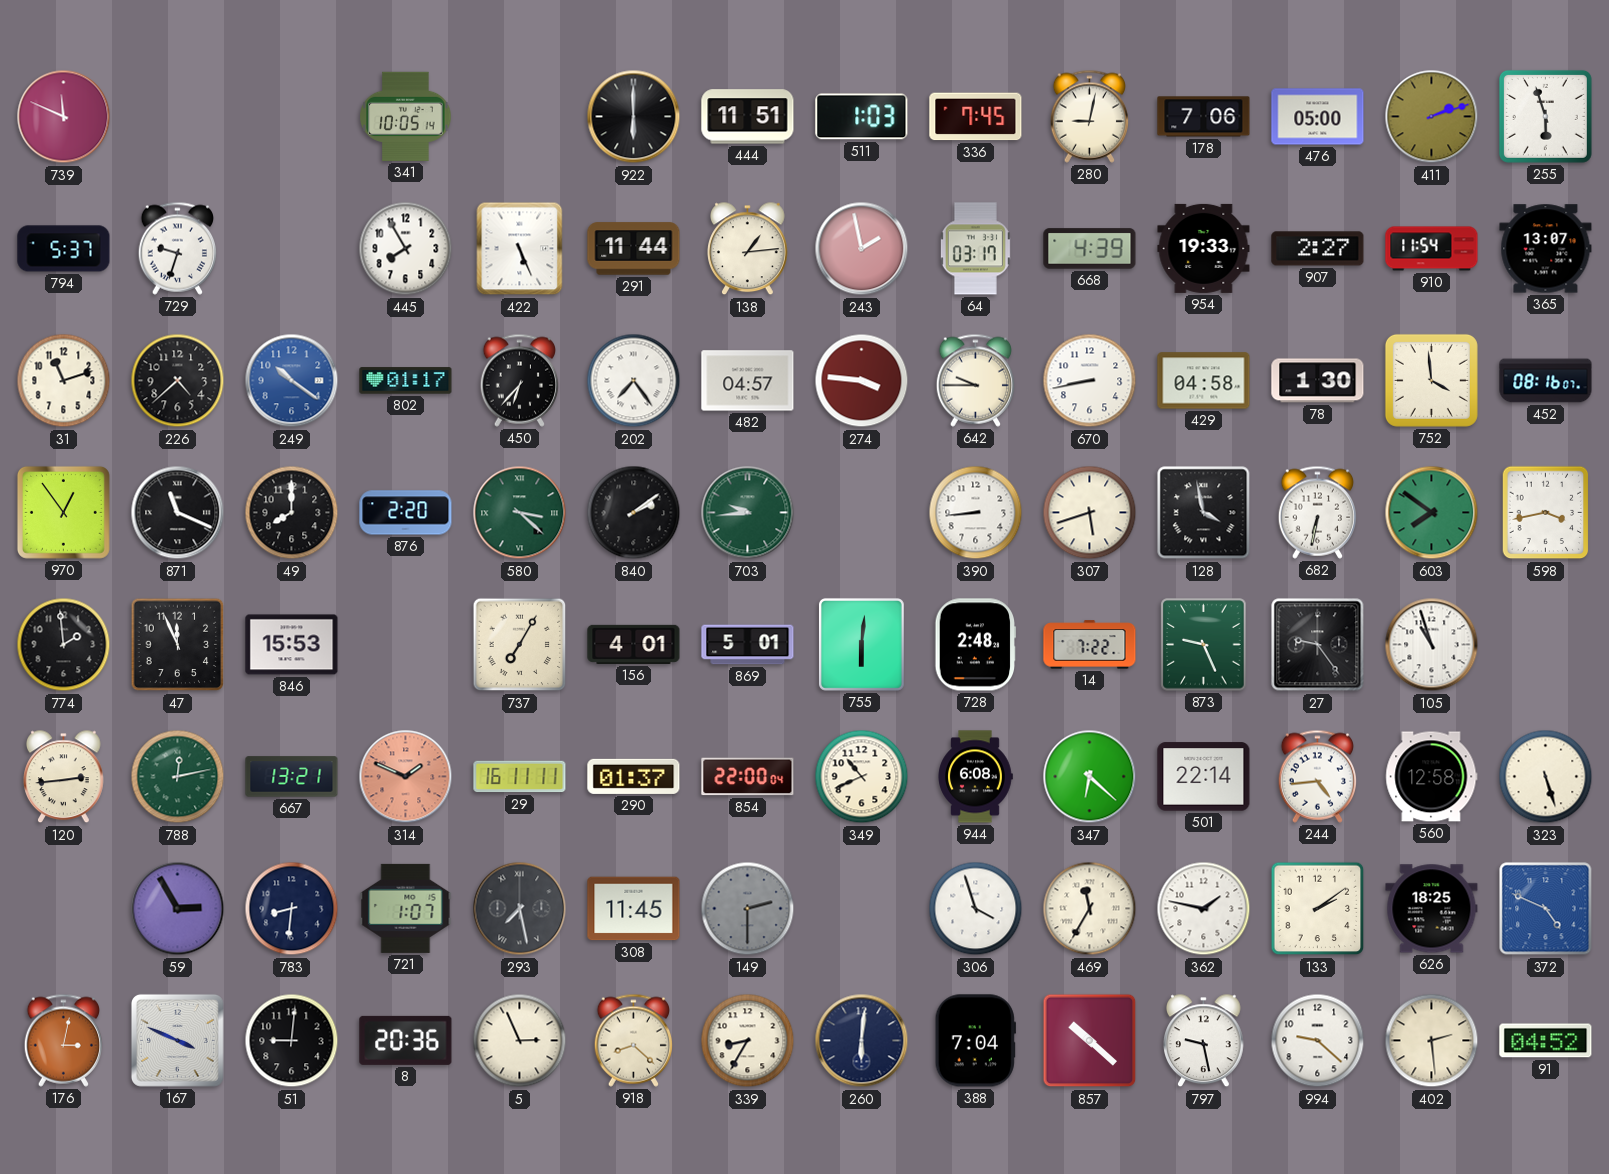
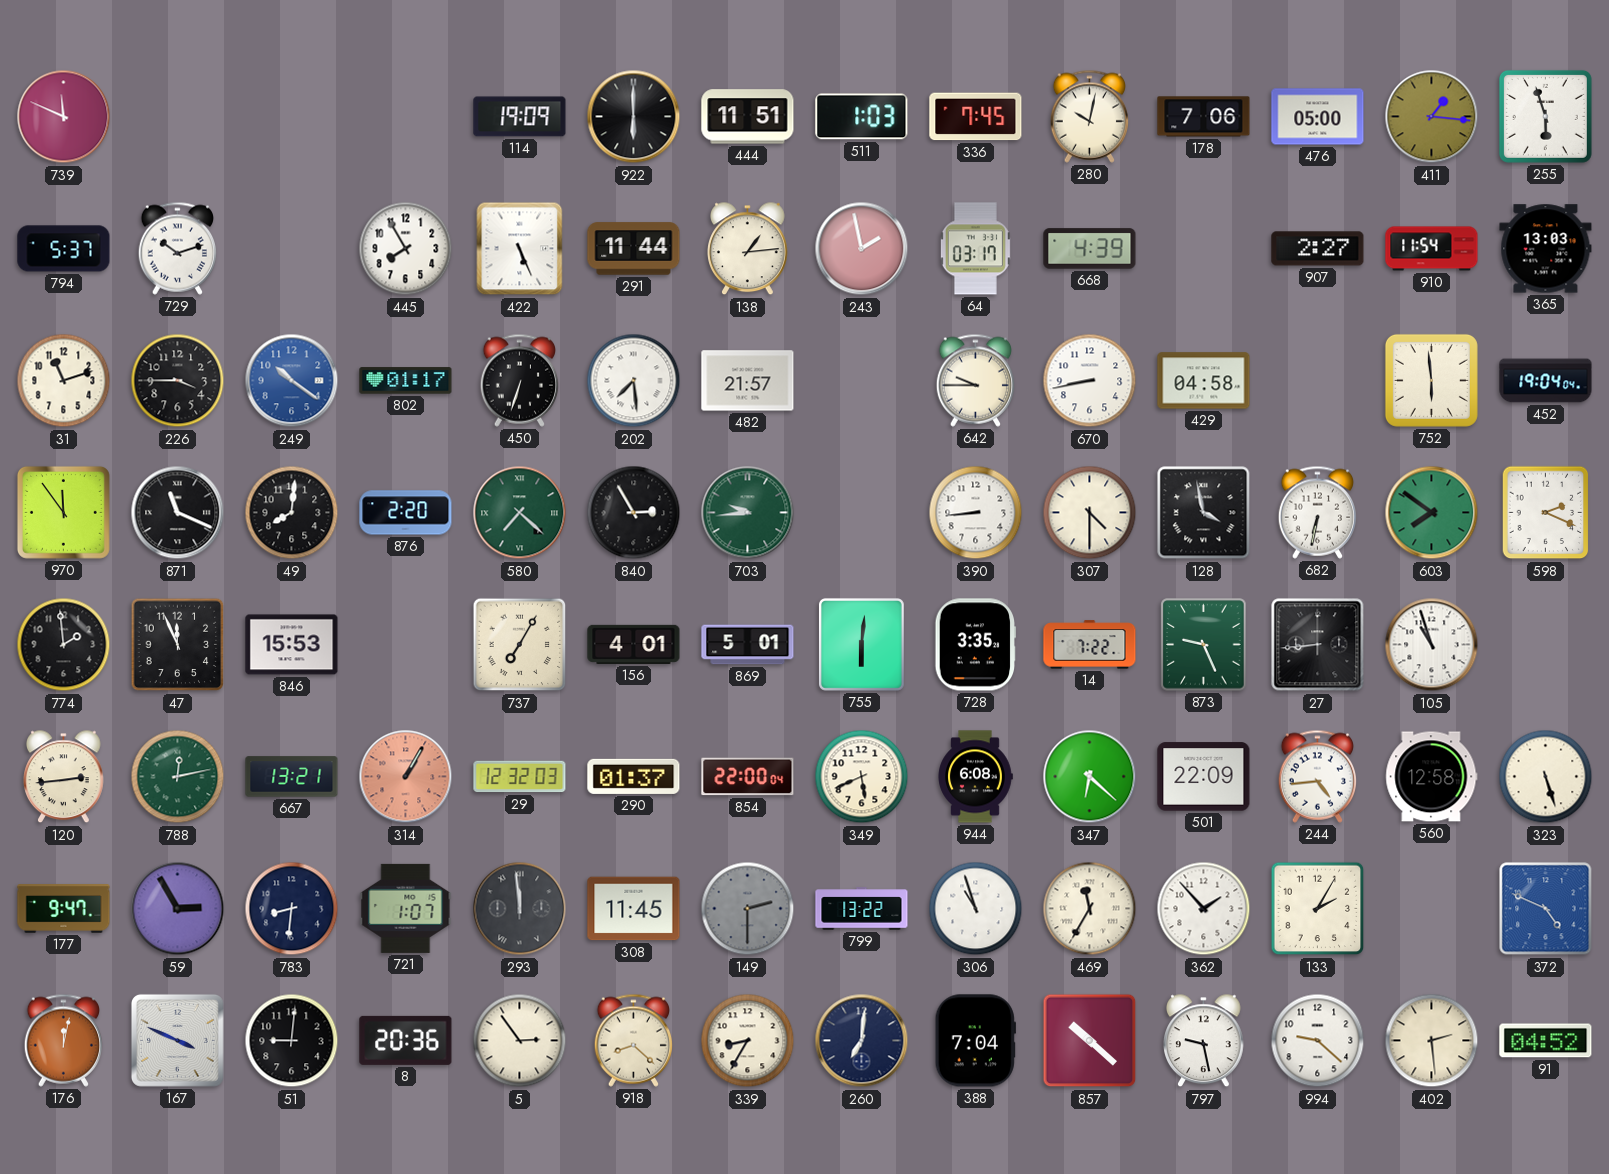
341: 10:05 -> none (406, 116)
114: none -> 19:09 (520, 117)
280: 9:02 -> 10:02 (1089, 116)
411: 2:12 -> 1:16 (1432, 117)
729: 9:33 -> 10:12 (177, 248)
954: 19:33 -> none (1204, 248)
365: 13:07 -> 13:03 (1546, 249)
226: 4:38 -> 3:45 (178, 381)
450: 6:37 -> 6:33 (519, 380)
202: 7:24 -> 7:29 (634, 381)
482: 04:57 -> 21:57 (748, 381)
274: 3:46 -> none (862, 381)
78: 1:30 -> none (1318, 381)
752: 3:59 -> 5:59 (1431, 380)
452: 08:16 -> 19:04 (1546, 381)
970: 12:54 -> 11:54 (63, 512)
49: 8:00 -> 8:01 (292, 513)
580: 3:22 -> 7:22 (520, 513)
840: 2:09 -> 2:55 (634, 513)
307: 5:42 -> 4:30 (1090, 513)
598: 3:43 -> 2:19 (1546, 513)
728: 2:48 -> 3:35 (976, 645)
27: 9:24 -> 8:44 (1318, 645)
314: 1:49 -> 1:05 (406, 777)
29: 16:11 -> 12:32 (520, 777)
349: 10:41 -> 5:41 (862, 777)
501: 22:14 -> 22:09 (1204, 777)
177: none -> 9:47 (64, 909)
293: 7:28 -> 11:59 (520, 909)
799: none -> 13:22 (862, 909)
306: 3:57 -> 10:57 (976, 909)
362: 1:47 -> 1:53 (1204, 909)
133: 2:09 -> 2:05 (1318, 909)
626: 18:25 -> none (1432, 909)
176: 3:02 -> 12:02 (63, 1040)
5: 2:56 -> 2:54 (520, 1041)
260: 6:01 -> 7:01 (862, 1041)
